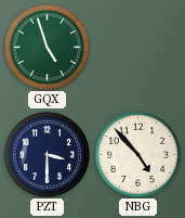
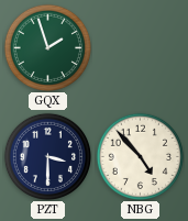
GQX: 4:57 -> 1:57 (47, 47)
